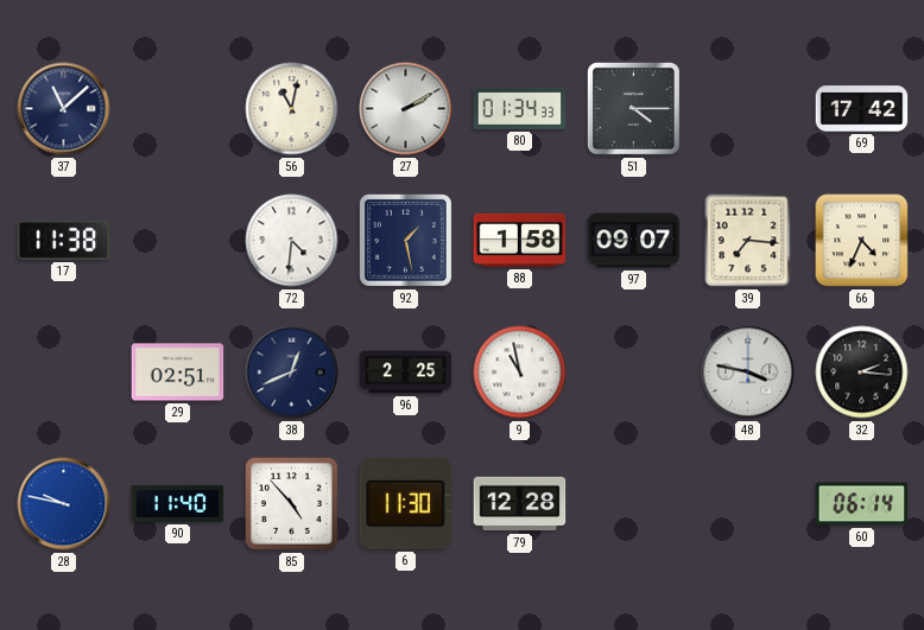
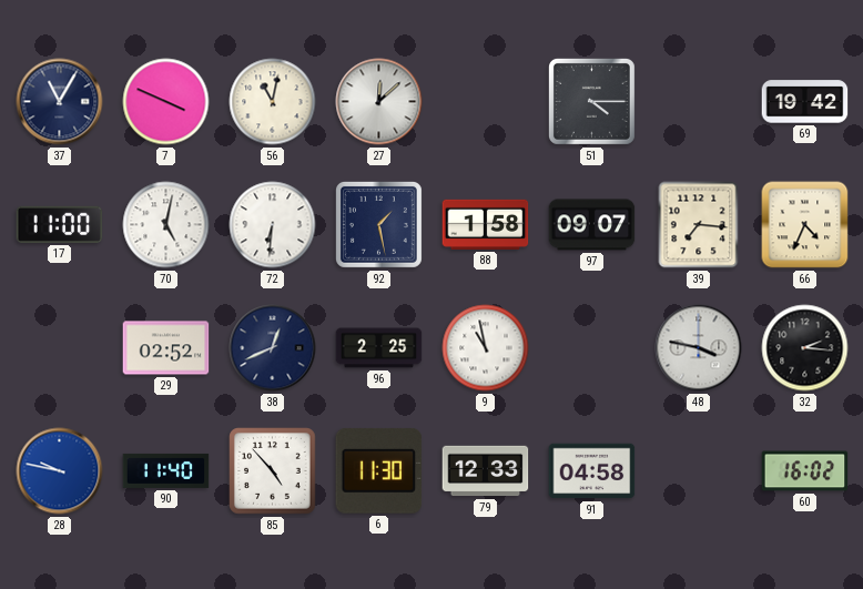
37: 11:08 -> 11:05 (60, 102)
7: none -> 3:49 (166, 102)
27: 2:10 -> 12:08 (379, 102)
80: 01:34 -> none (520, 108)
69: 17:42 -> 19:42 (805, 102)
17: 11:38 -> 11:00 (60, 224)
70: none -> 5:02 (166, 225)
72: 4:31 -> 6:31 (273, 225)
29: 02:51 -> 02:52 (166, 348)
79: 12:28 -> 12:33 (486, 471)
91: none -> 04:58 (592, 471)
60: 06:14 -> 16:02 (805, 471)
